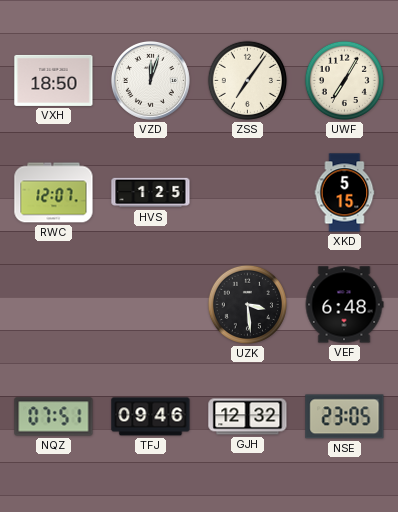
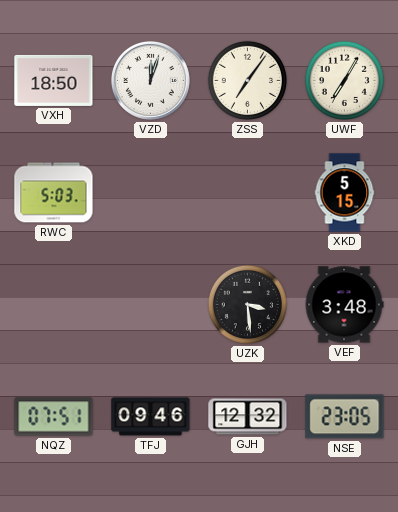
RWC: 12:07 -> 5:03 (54, 193)
HVS: 1:25 -> none (151, 193)
VEF: 6:48 -> 3:48 (344, 305)
